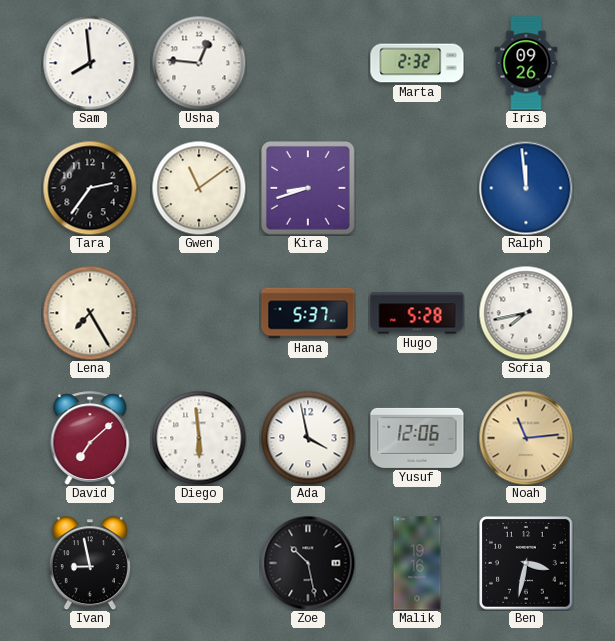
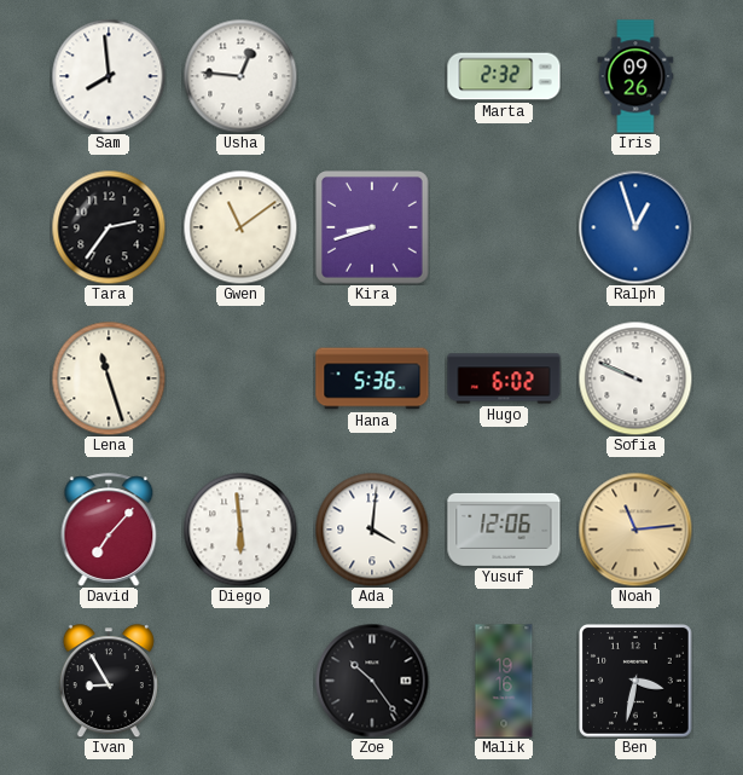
Ralph: 11:59 -> 12:57 (635, 227)
Lena: 7:25 -> 11:27 (109, 378)
Hana: 5:37 -> 5:36 (372, 378)
Hugo: 5:28 -> 6:02 (504, 378)
Sofia: 7:43 -> 9:49 (635, 378)
David: 7:08 -> 7:07 (109, 530)
Ada: 3:58 -> 4:01 (372, 530)
Ivan: 8:58 -> 8:55 (109, 681)
Zoe: 10:28 -> 10:24 (372, 681)
